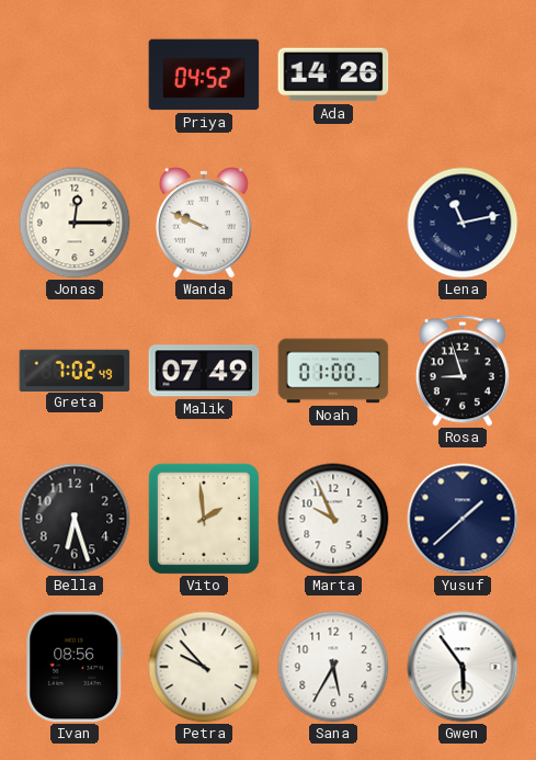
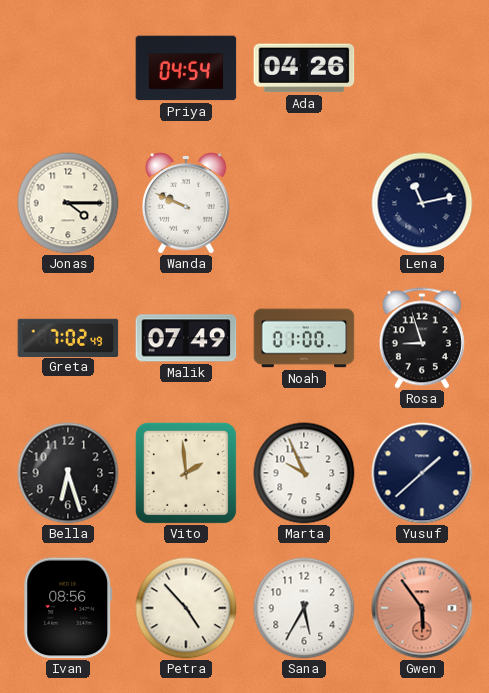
Priya: 04:52 -> 04:54 (186, 68)
Ada: 14:26 -> 04:26 (304, 68)
Jonas: 12:15 -> 4:15 (68, 203)
Petra: 9:53 -> 4:53 (186, 608)
Gwen dial: white -> salmon (422, 608)
